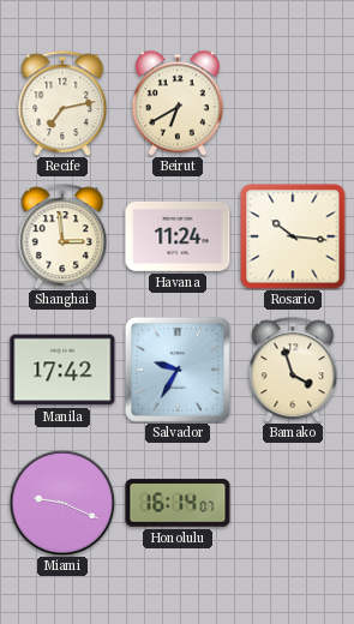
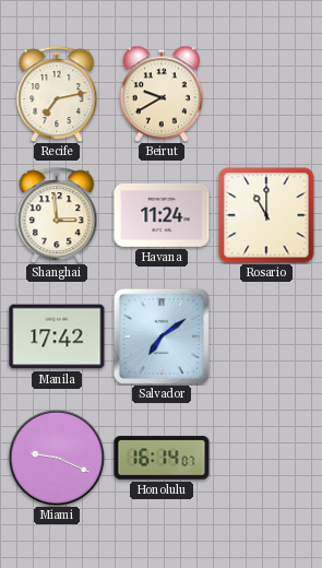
Beirut: 6:40 -> 9:40 (162, 94)
Rosario: 10:16 -> 11:00 (266, 215)
Salvador: 9:35 -> 7:09 (162, 336)
Bamako: 3:57 -> none (293, 370)
